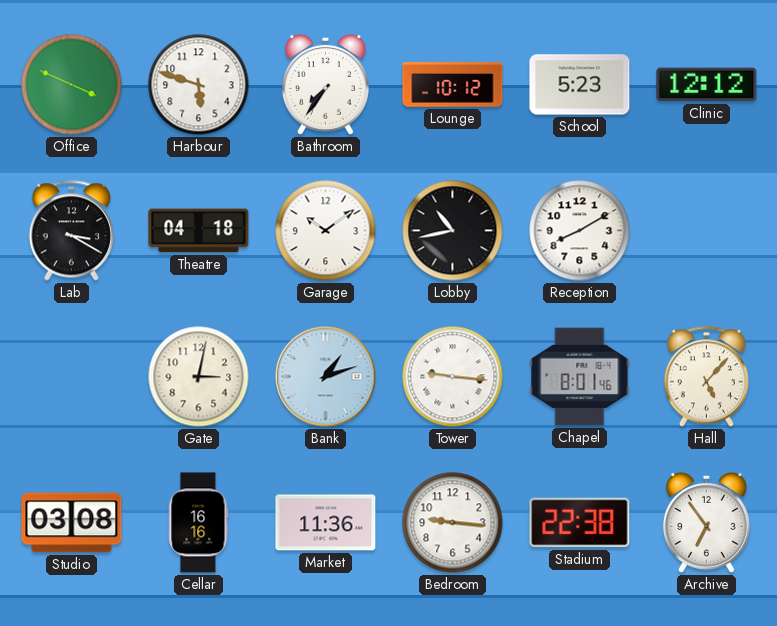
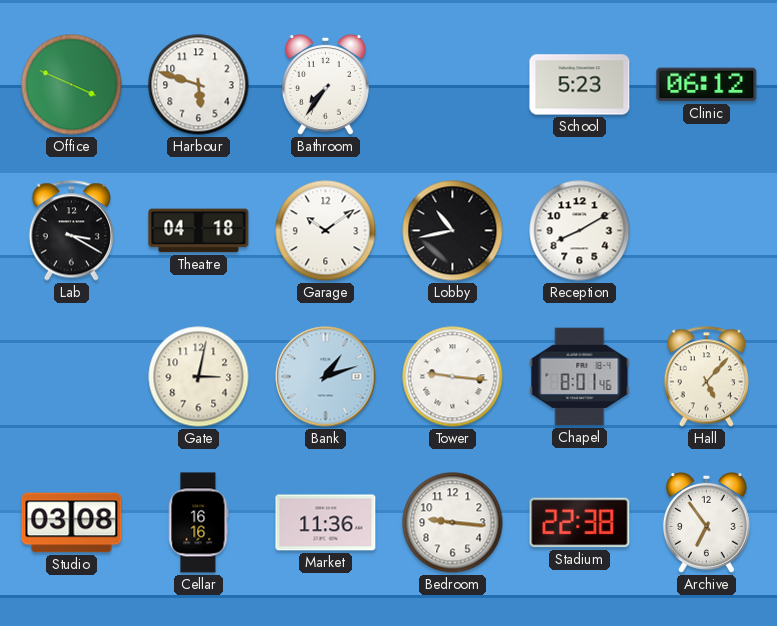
Lounge: 10:12 -> none (453, 85)
Clinic: 12:12 -> 06:12 (707, 85)
